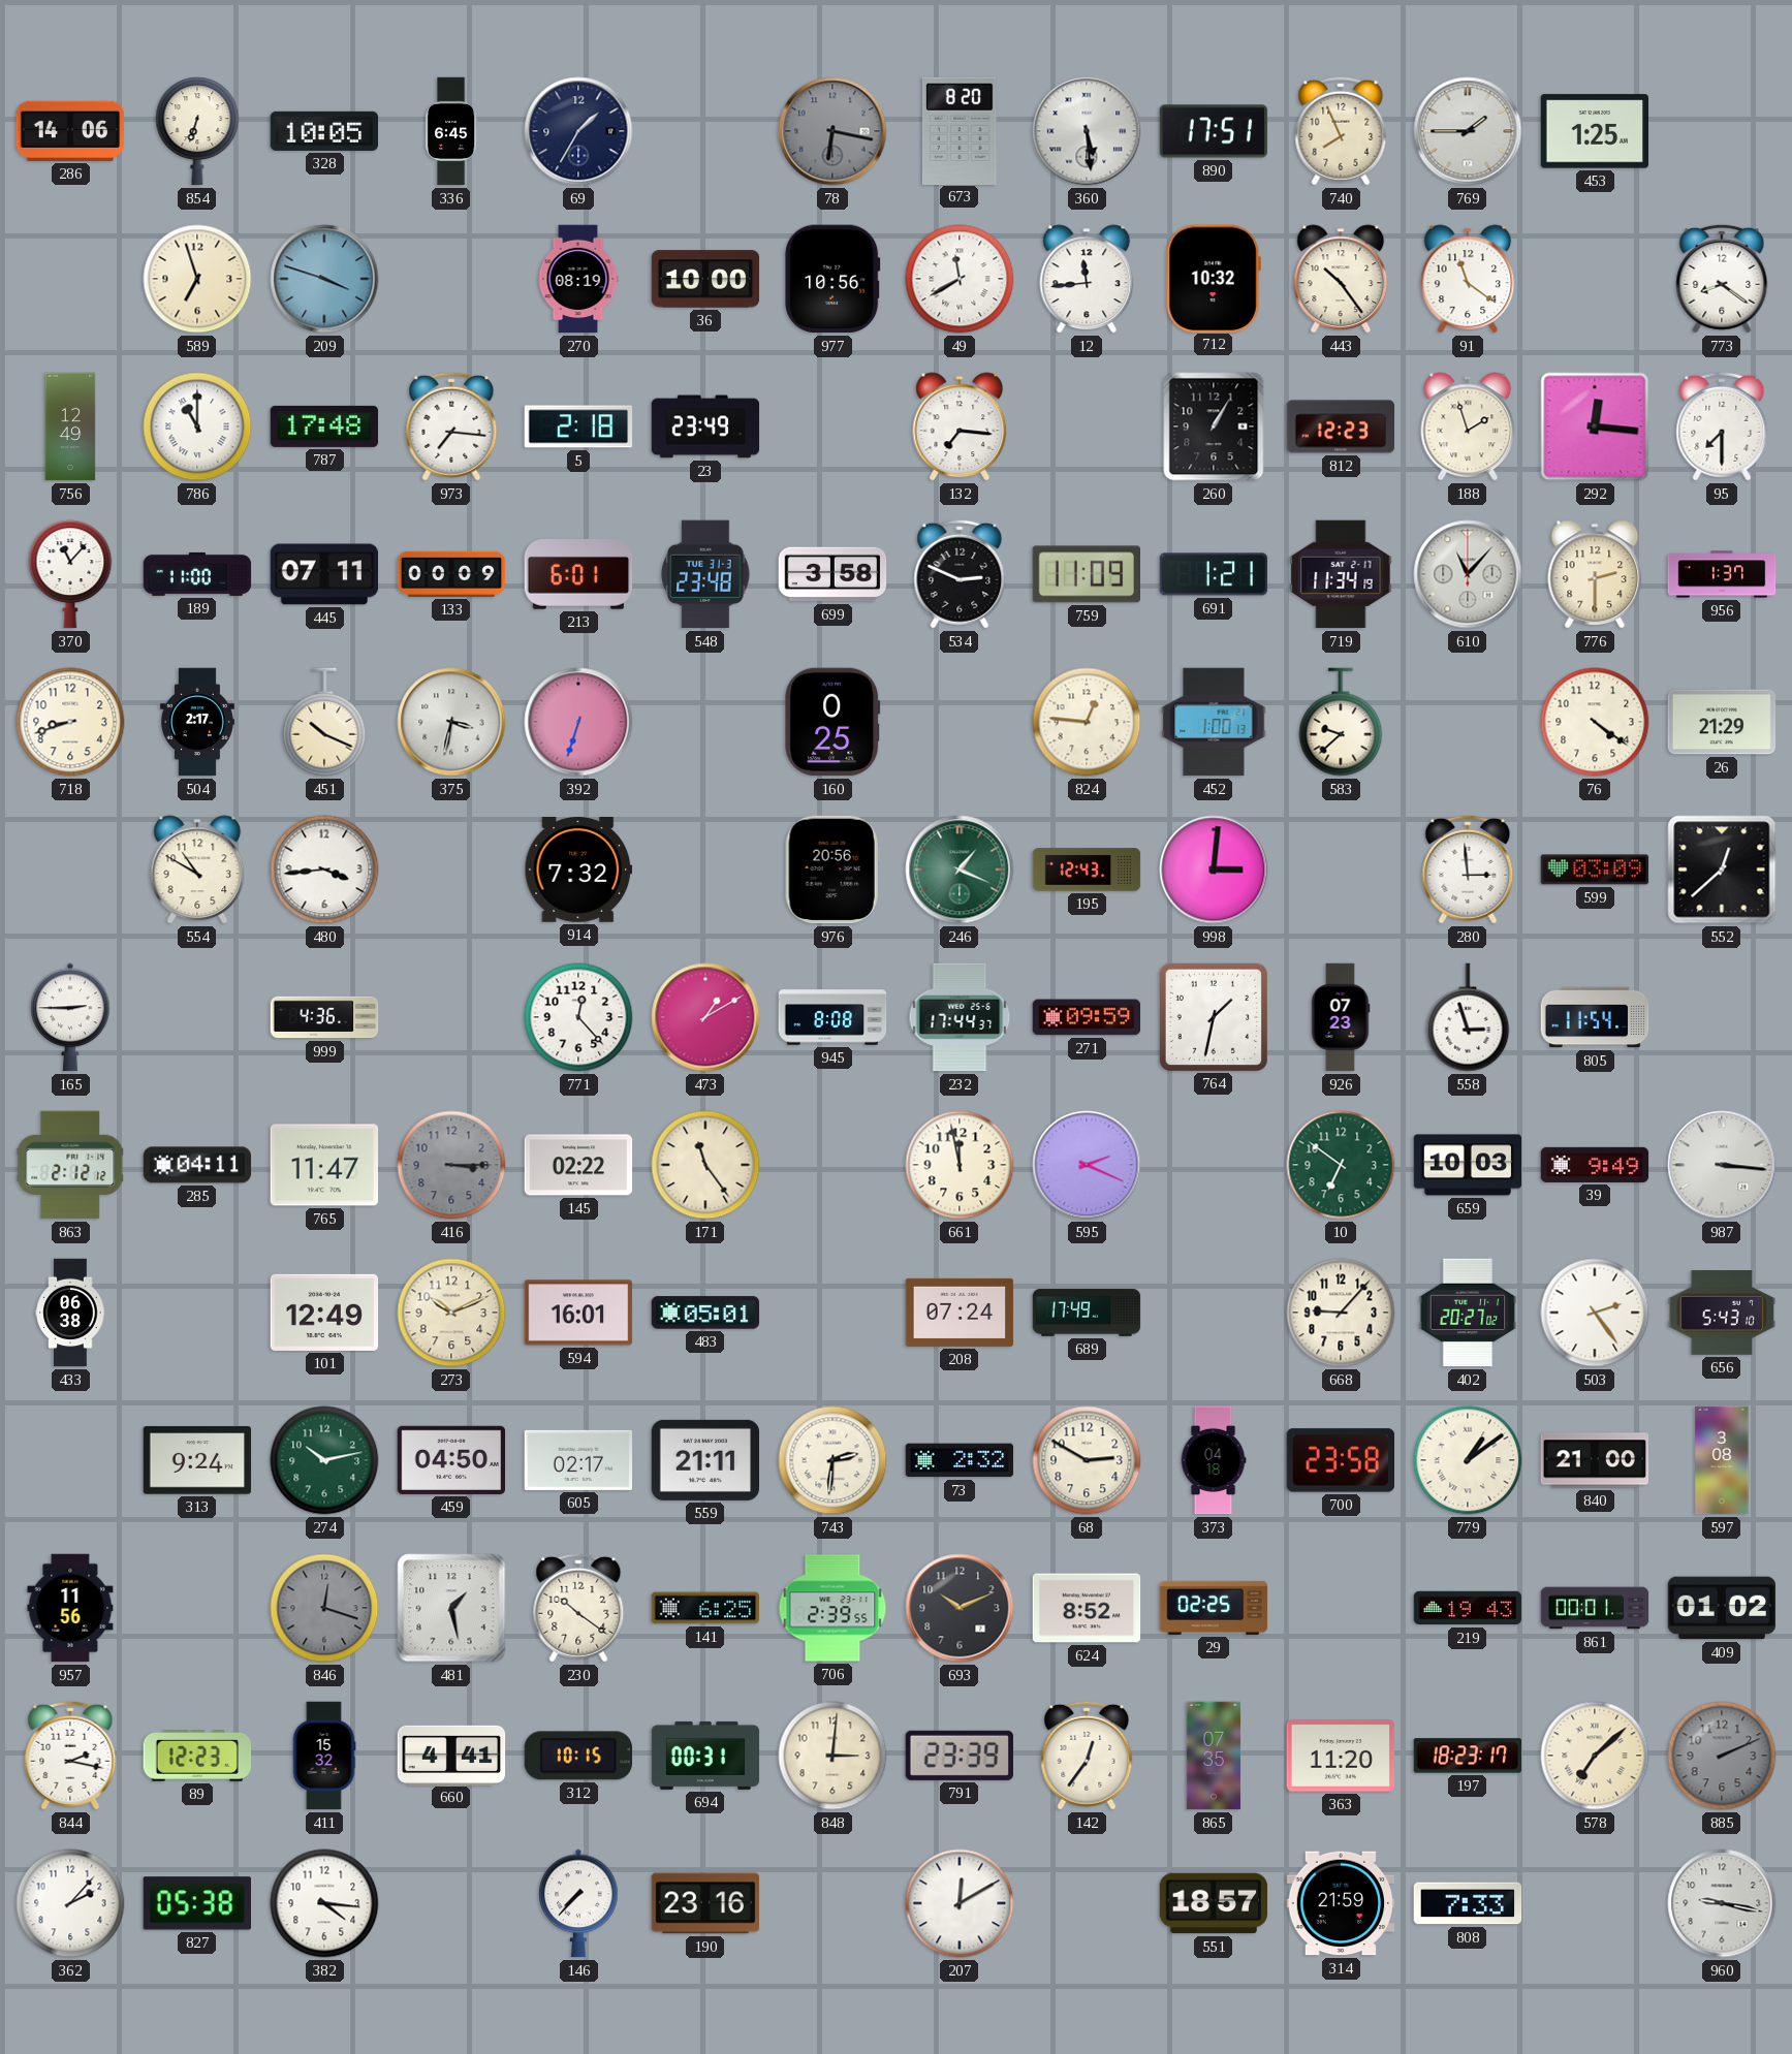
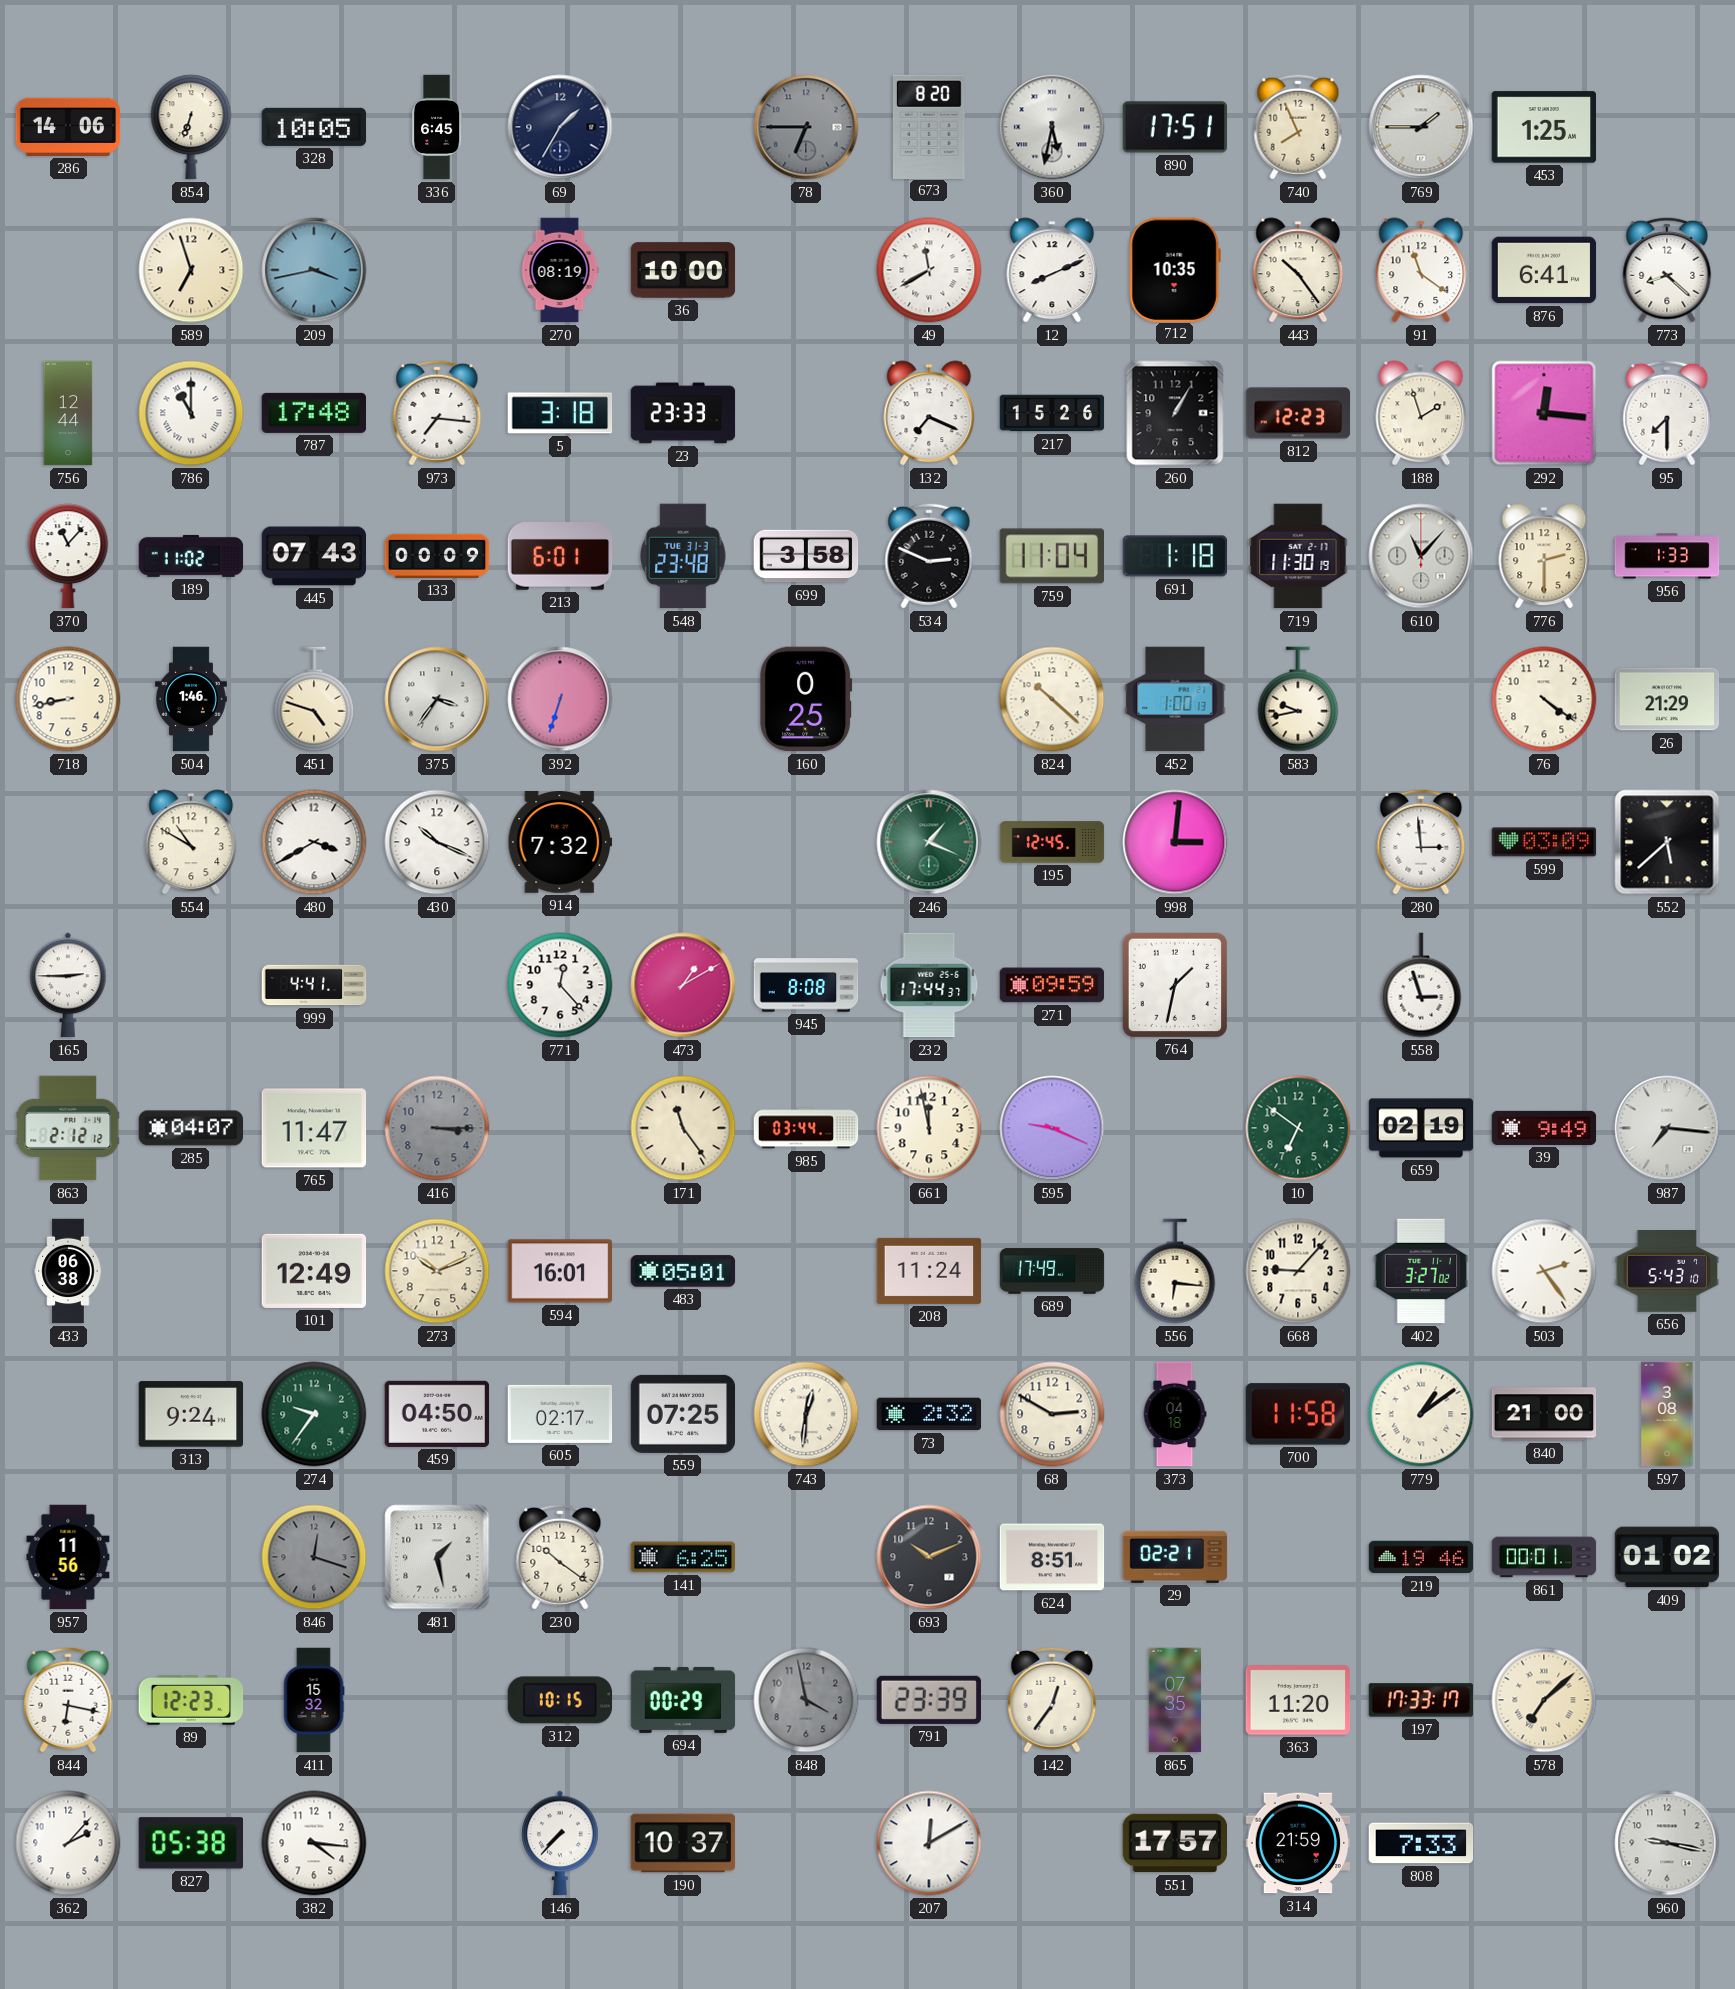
78: 6:17 -> 6:45 (806, 127)
360: 5:29 -> 5:32 (1052, 127)
209: 3:48 -> 3:43 (314, 270)
977: 10:56 -> none (832, 279)
12: 11:44 -> 8:11 (1052, 270)
712: 10:32 -> 10:35 (1175, 269)
876: none -> 6:41 (1544, 270)
773: 8:21 -> 8:22 (1667, 270)
756: 12:49 -> 12:44 (68, 413)
5: 2:18 -> 3:18 (560, 413)
23: 23:49 -> 23:33 (683, 413)
132: 7:16 -> 7:19 (929, 413)
217: none -> 15:26 (1052, 413)
189: 11:00 -> 11:02 (191, 556)
445: 07:11 -> 07:43 (314, 556)
759: 11:09 -> 11:04 (1052, 556)
691: 1:21 -> 1:18 (1175, 556)
719: 11:34 -> 11:30 (1298, 556)
956: 1:37 -> 1:33 (1667, 556)
718: 8:42 -> 8:43 (68, 699)
504: 2:17 -> 1:46 (192, 699)
451: 10:19 -> 4:48 (314, 699)
375: 3:32 -> 3:36 (437, 699)
824: 12:46 -> 10:22 (1052, 699)
583: 9:38 -> 9:43 (1298, 699)
480: 3:44 -> 3:40 (314, 842)
430: none -> 10:19 (437, 842)
976: 20:56 -> none (832, 870)
195: 12:43 -> 12:45 (1052, 842)
552: 12:38 -> 5:38 (1667, 842)
999: 4:36 -> 4:41 (314, 985)
926: 07:23 -> none (1341, 1017)
805: 11:54 -> none (1595, 1017)
285: 04:11 -> 04:07 (191, 1128)
145: 02:22 -> none (578, 1165)
985: none -> 03:44 (806, 1128)
595: 2:19 -> 9:19 (1052, 1128)
659: 10:03 -> 02:19 (1421, 1128)
987: 3:16 -> 7:16 (1667, 1128)
208: 07:24 -> 11:24 (929, 1271)
556: none -> 6:16 (1175, 1271)
402: 20:27 -> 3:27 (1421, 1271)
274: 10:13 -> 9:36 (314, 1414)
559: 21:11 -> 07:25 (683, 1414)
743: 2:31 -> 12:31 (806, 1414)
700: 23:58 -> 11:58 (1298, 1414)
706: 2:39 -> none (832, 1608)
624: 8:52 -> 8:51 (1052, 1557)
29: 02:25 -> 02:21 (1175, 1557)
219: 19:43 -> 19:46 (1421, 1557)
844: 2:17 -> 6:17 (68, 1700)
660: 4:41 -> none (451, 1755)
694: 00:31 -> 00:29 (683, 1700)
848: 3:01 -> 3:58 (806, 1700)
848 dial: cream -> grey (806, 1700)
197: 18:23 -> 17:33 (1421, 1700)
885: 2:11 -> none (1722, 1756)
190: 23:16 -> 10:37 (683, 1843)
551: 18:57 -> 17:57 (1175, 1843)
